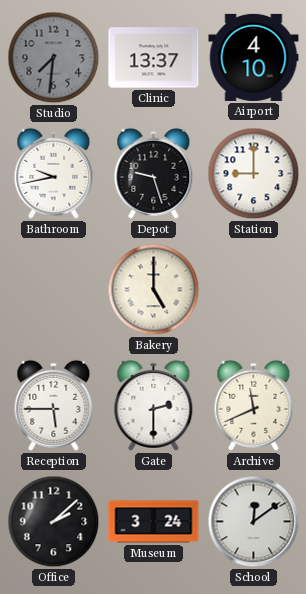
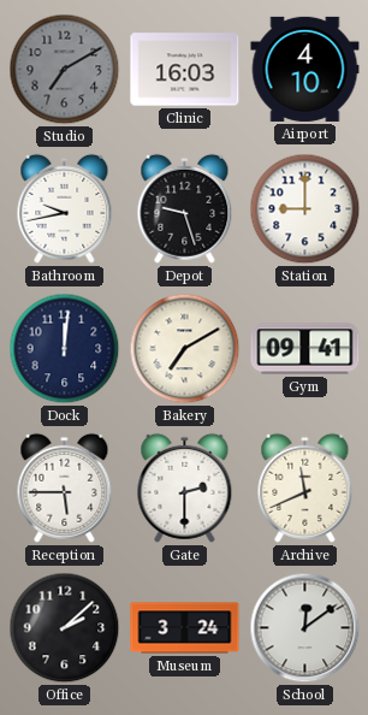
Studio: 7:31 -> 7:10 (65, 70)
Clinic: 13:37 -> 16:03 (185, 70)
Dock: none -> 12:01 (65, 349)
Bakery: 5:00 -> 7:10 (185, 349)
Gym: none -> 09:41 (305, 349)
